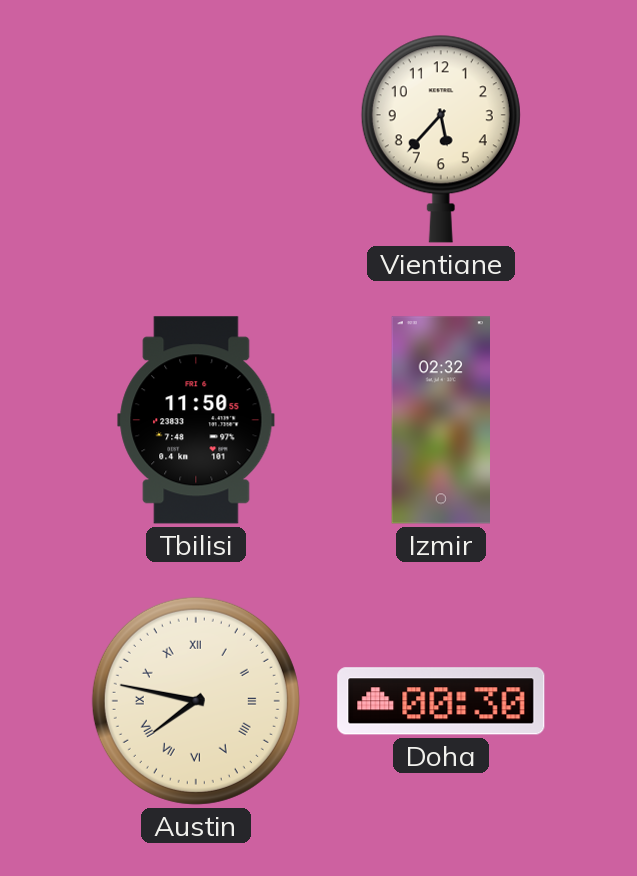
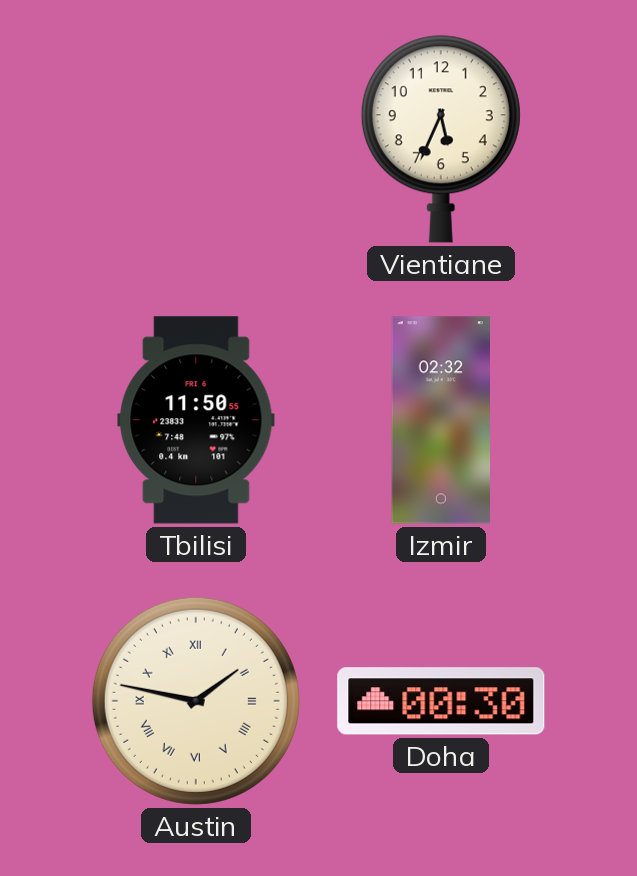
Vientiane: 5:37 -> 5:34 (441, 139)
Austin: 7:47 -> 1:47 (196, 701)
